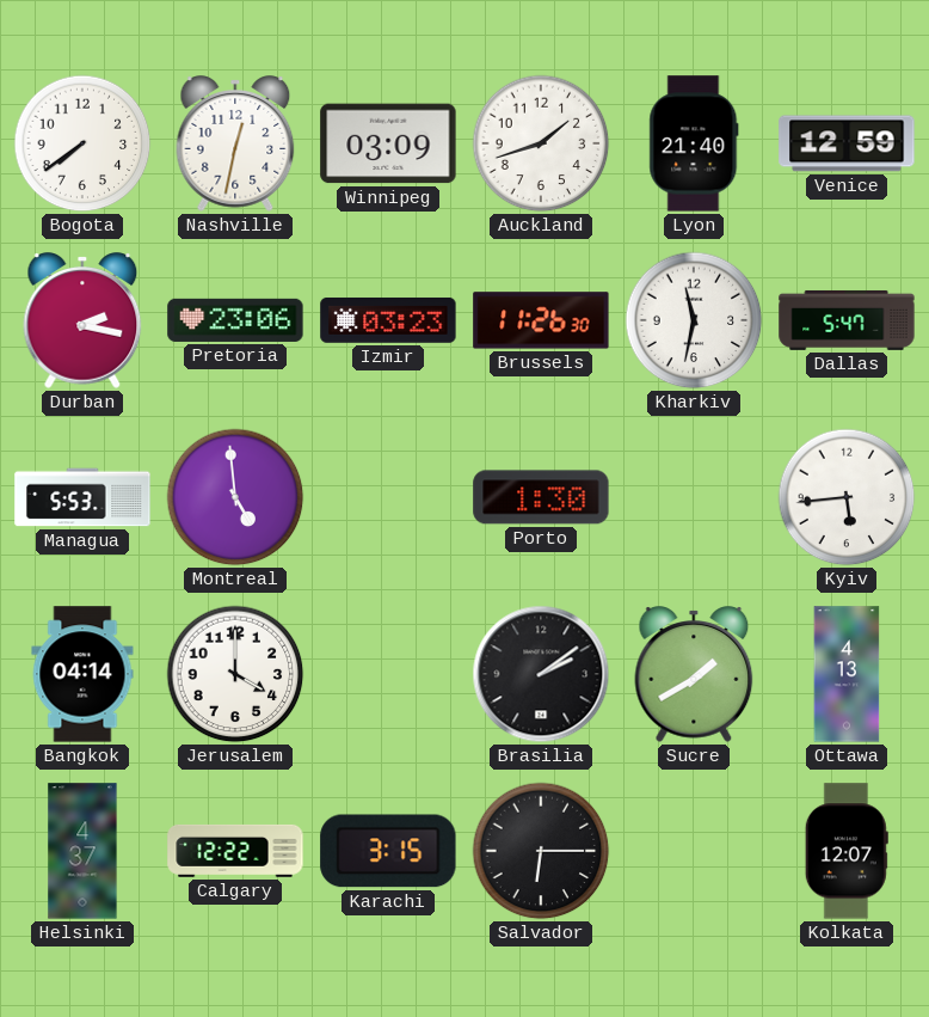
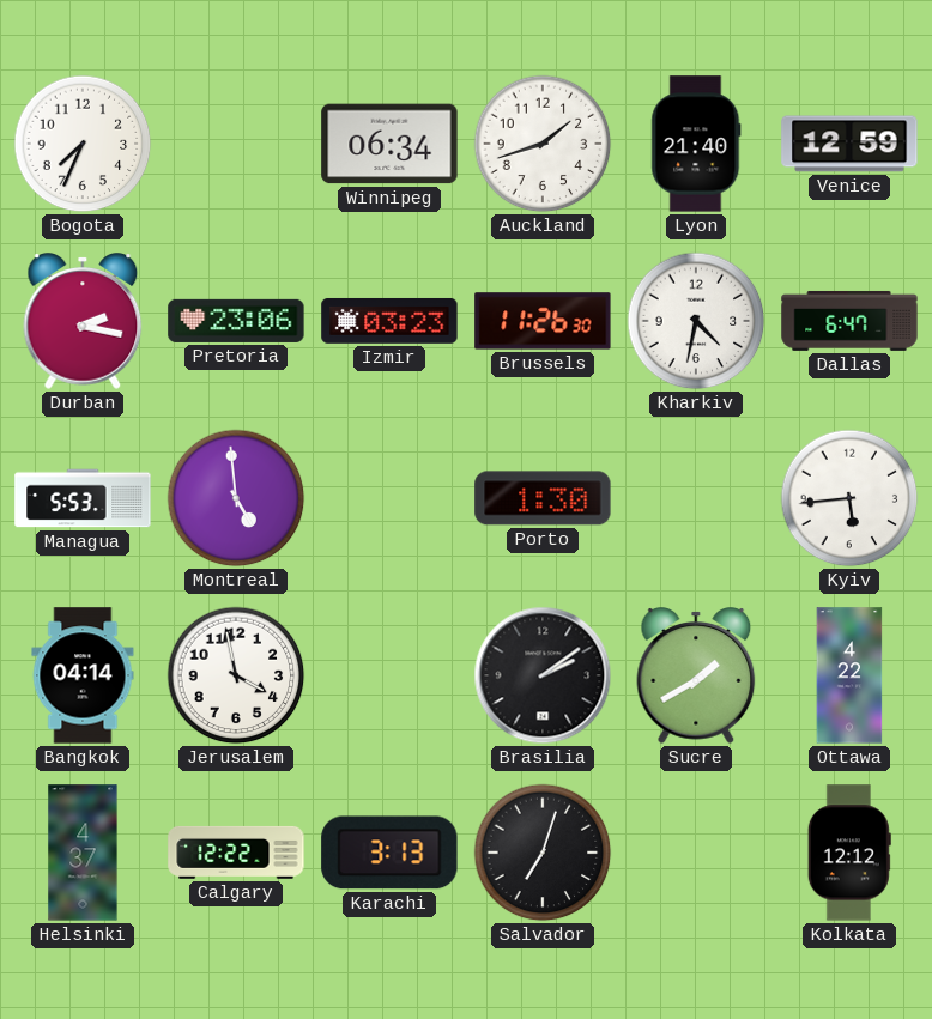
Bogota: 7:39 -> 7:34 (83, 144)
Nashville: 12:32 -> none (235, 143)
Winnipeg: 03:09 -> 06:34 (389, 144)
Kharkiv: 11:32 -> 4:32 (696, 321)
Dallas: 5:47 -> 6:47 (849, 321)
Jerusalem: 4:00 -> 3:58 (236, 675)
Ottawa: 4:13 -> 4:22 (849, 675)
Karachi: 3:15 -> 3:13 (389, 853)
Salvador: 6:15 -> 7:03 (543, 853)
Kolkata: 12:07 -> 12:12 (849, 853)
